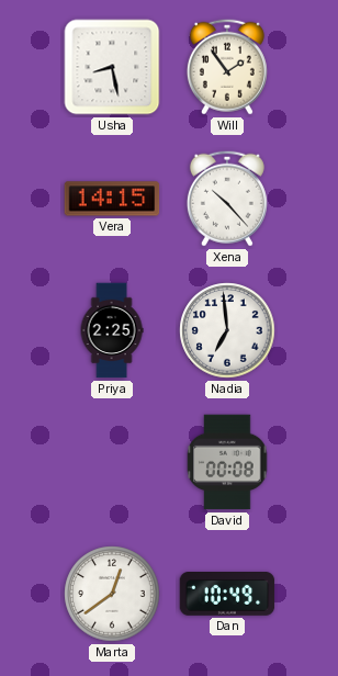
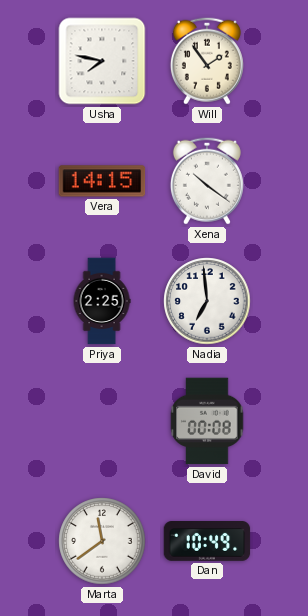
Usha: 8:28 -> 7:47 (102, 61)
Xena: 10:23 -> 10:21 (207, 181)
Marta: 12:39 -> 11:39 (102, 541)
